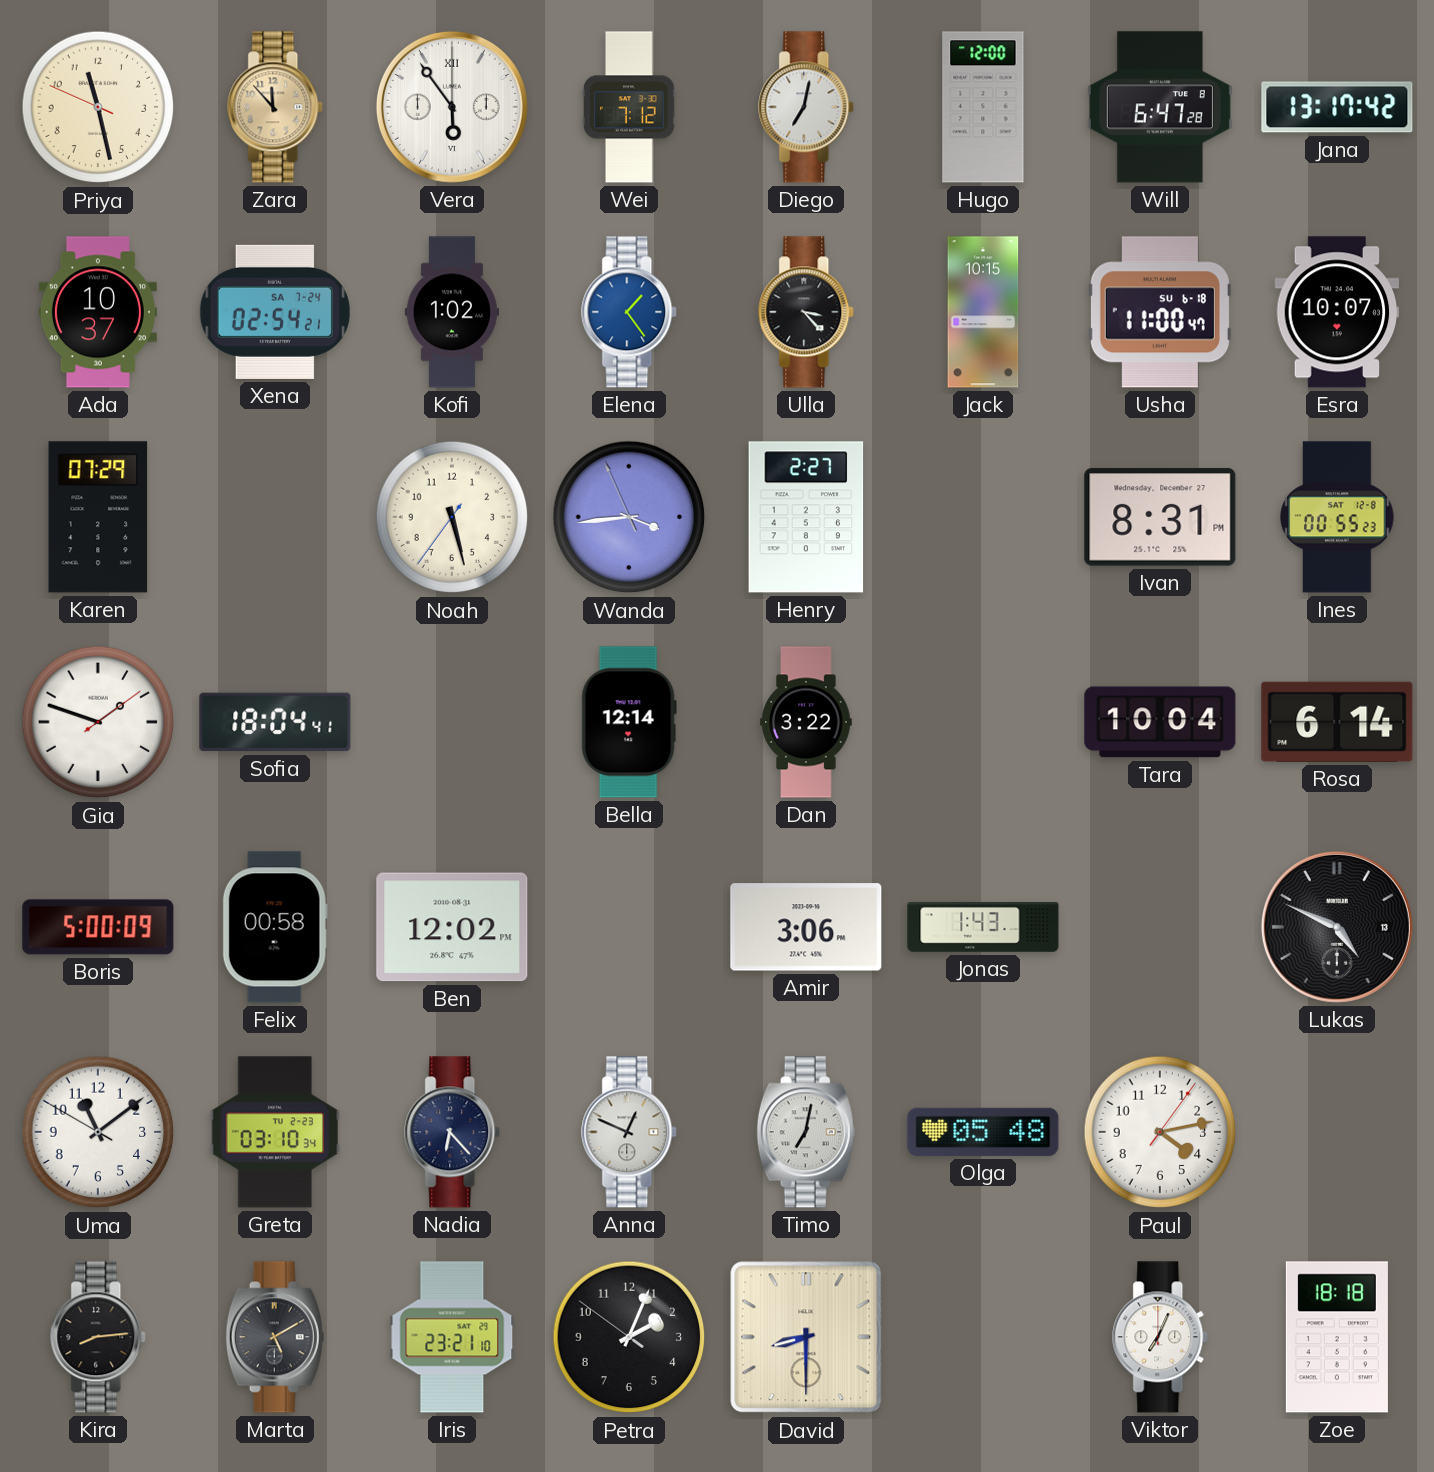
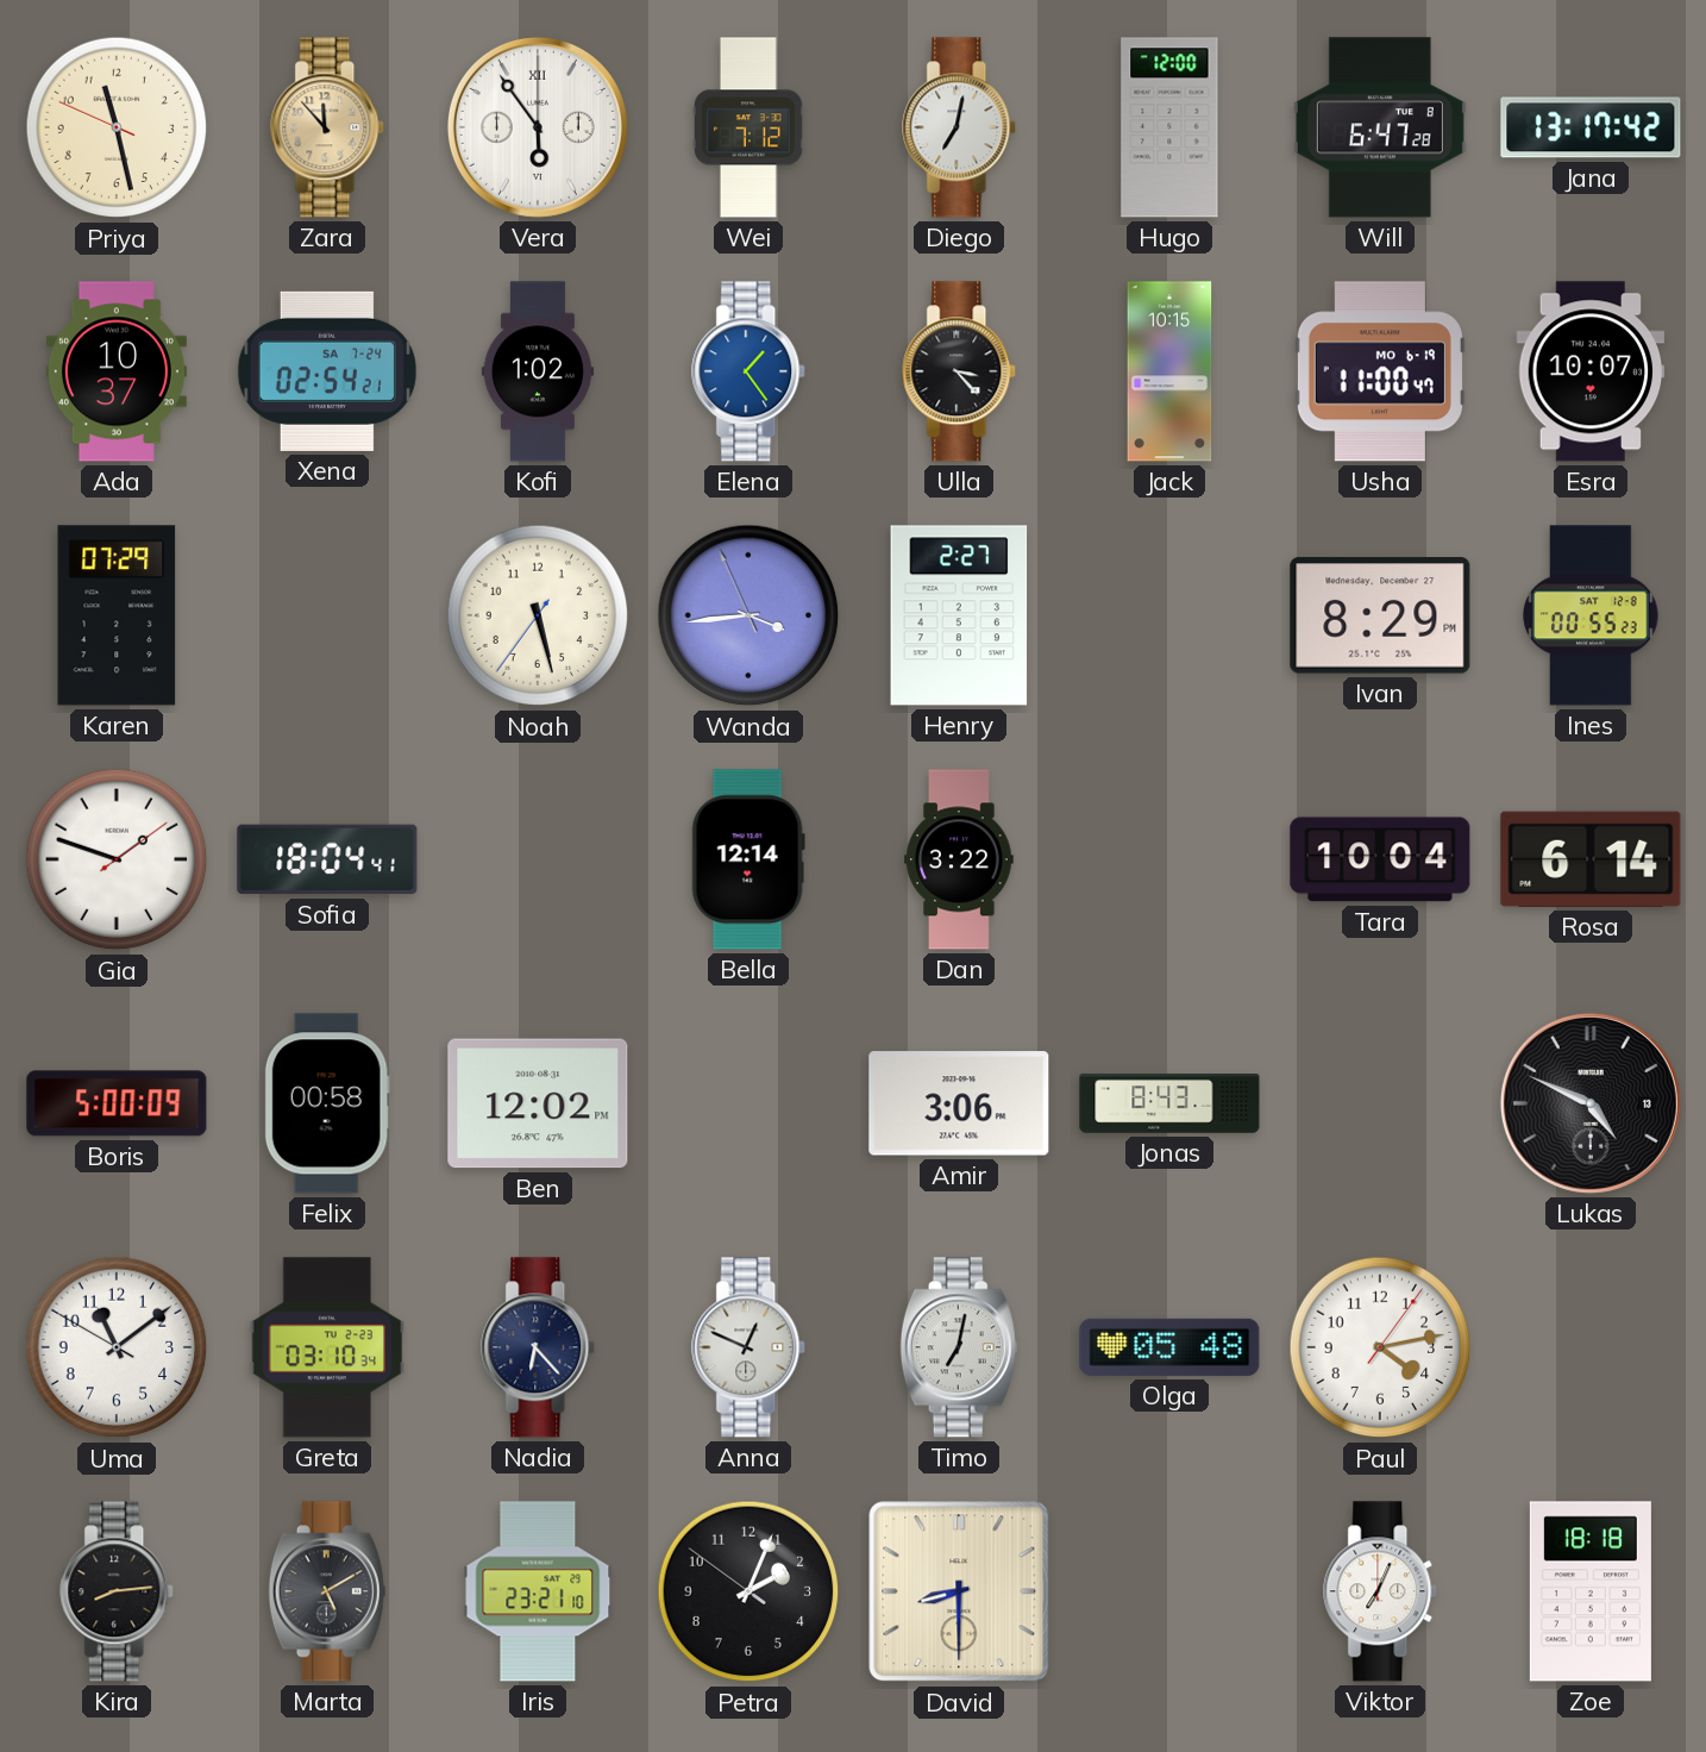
Usha date: SU 6-18 -> MO 6-19 (1380, 371)
Ivan: 8:31 -> 8:29 (1380, 615)
Jonas: 1:43 -> 8:43 (1169, 1103)
